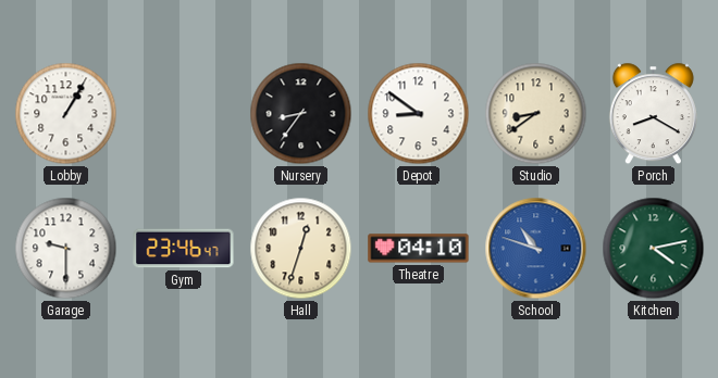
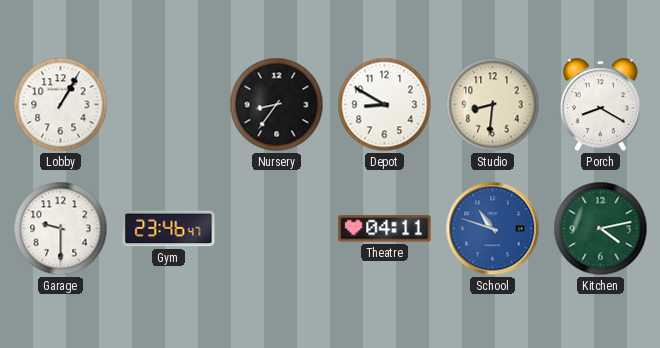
Depot: 8:51 -> 8:50 (385, 105)
Studio: 8:39 -> 8:31 (493, 105)
Hall: 12:33 -> none (301, 249)
Theatre: 04:10 -> 04:11 (385, 229)
